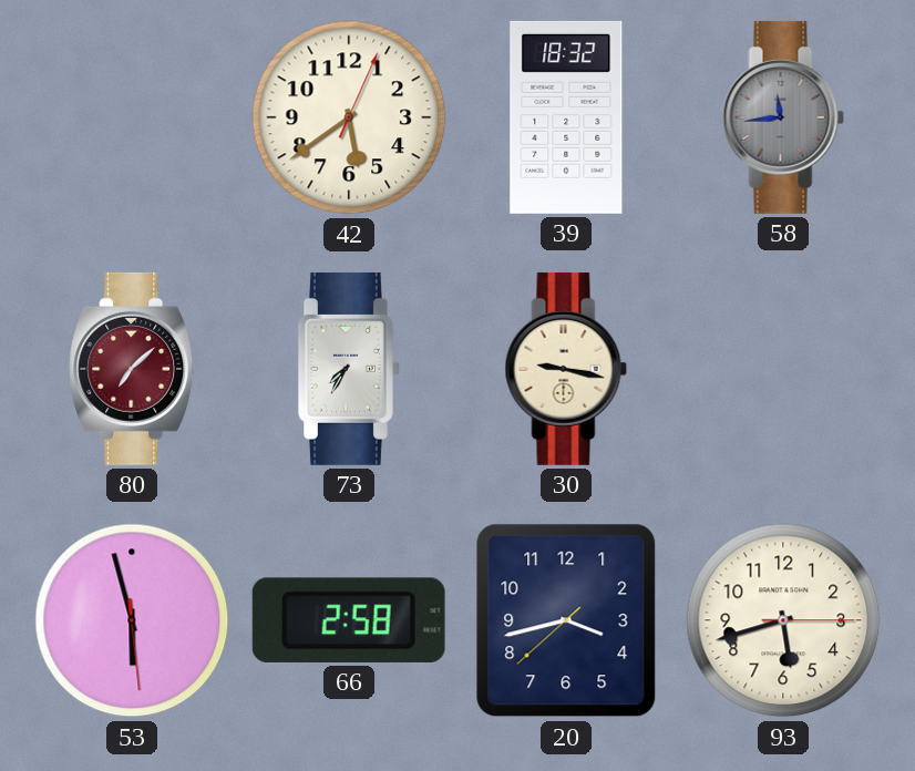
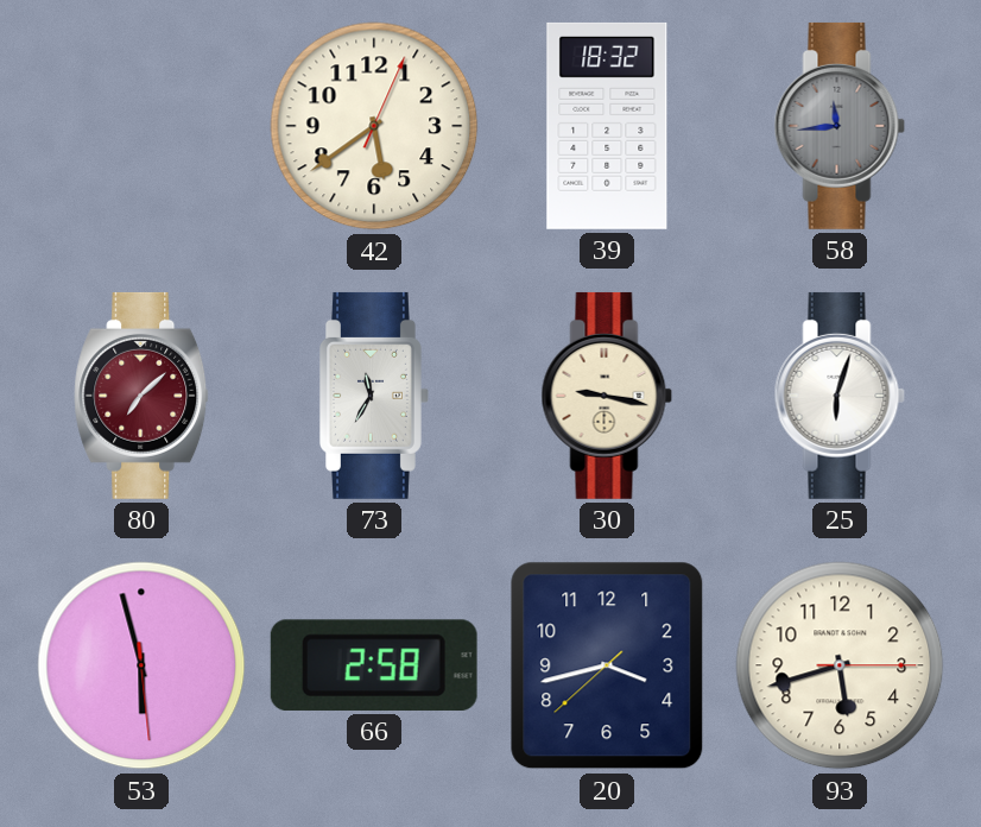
73: 7:35 -> 11:35 (375, 396)
25: none -> 6:03 (840, 396)
